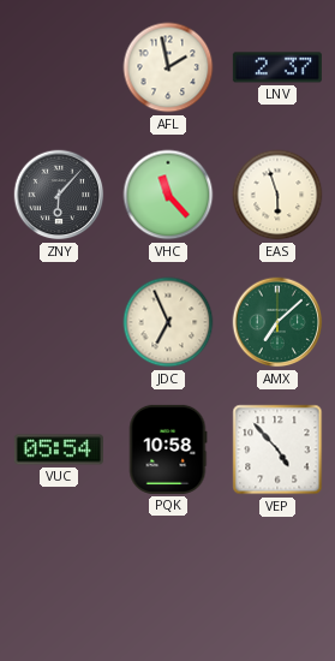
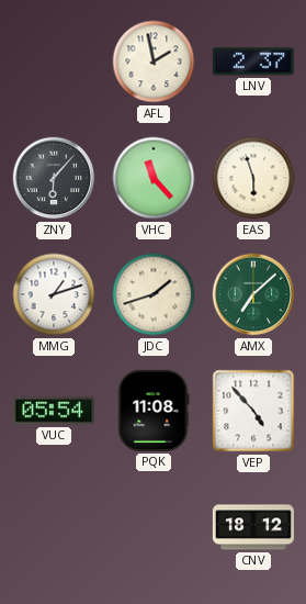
MMG: none -> 1:12 (54, 294)
JDC: 6:56 -> 1:42 (154, 294)
PQK: 10:58 -> 11:08 (154, 411)
CNV: none -> 18:12 (253, 527)
